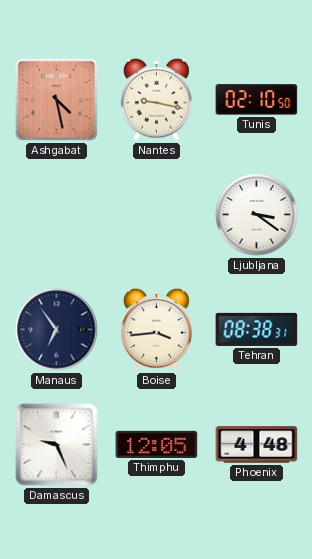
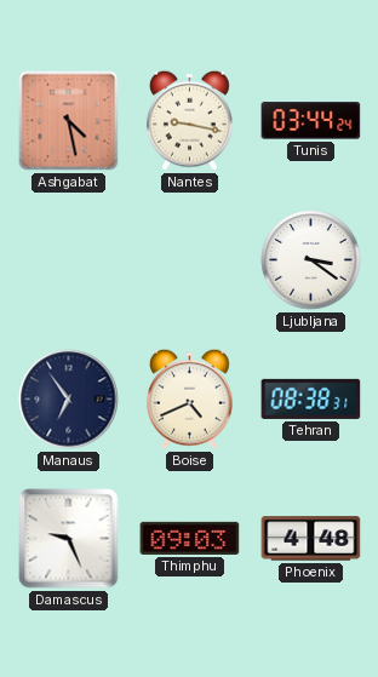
Tunis: 02:10 -> 03:44 (311, 121)
Boise: 3:44 -> 4:41 (189, 398)
Thimphu: 12:05 -> 09:03 (190, 538)
